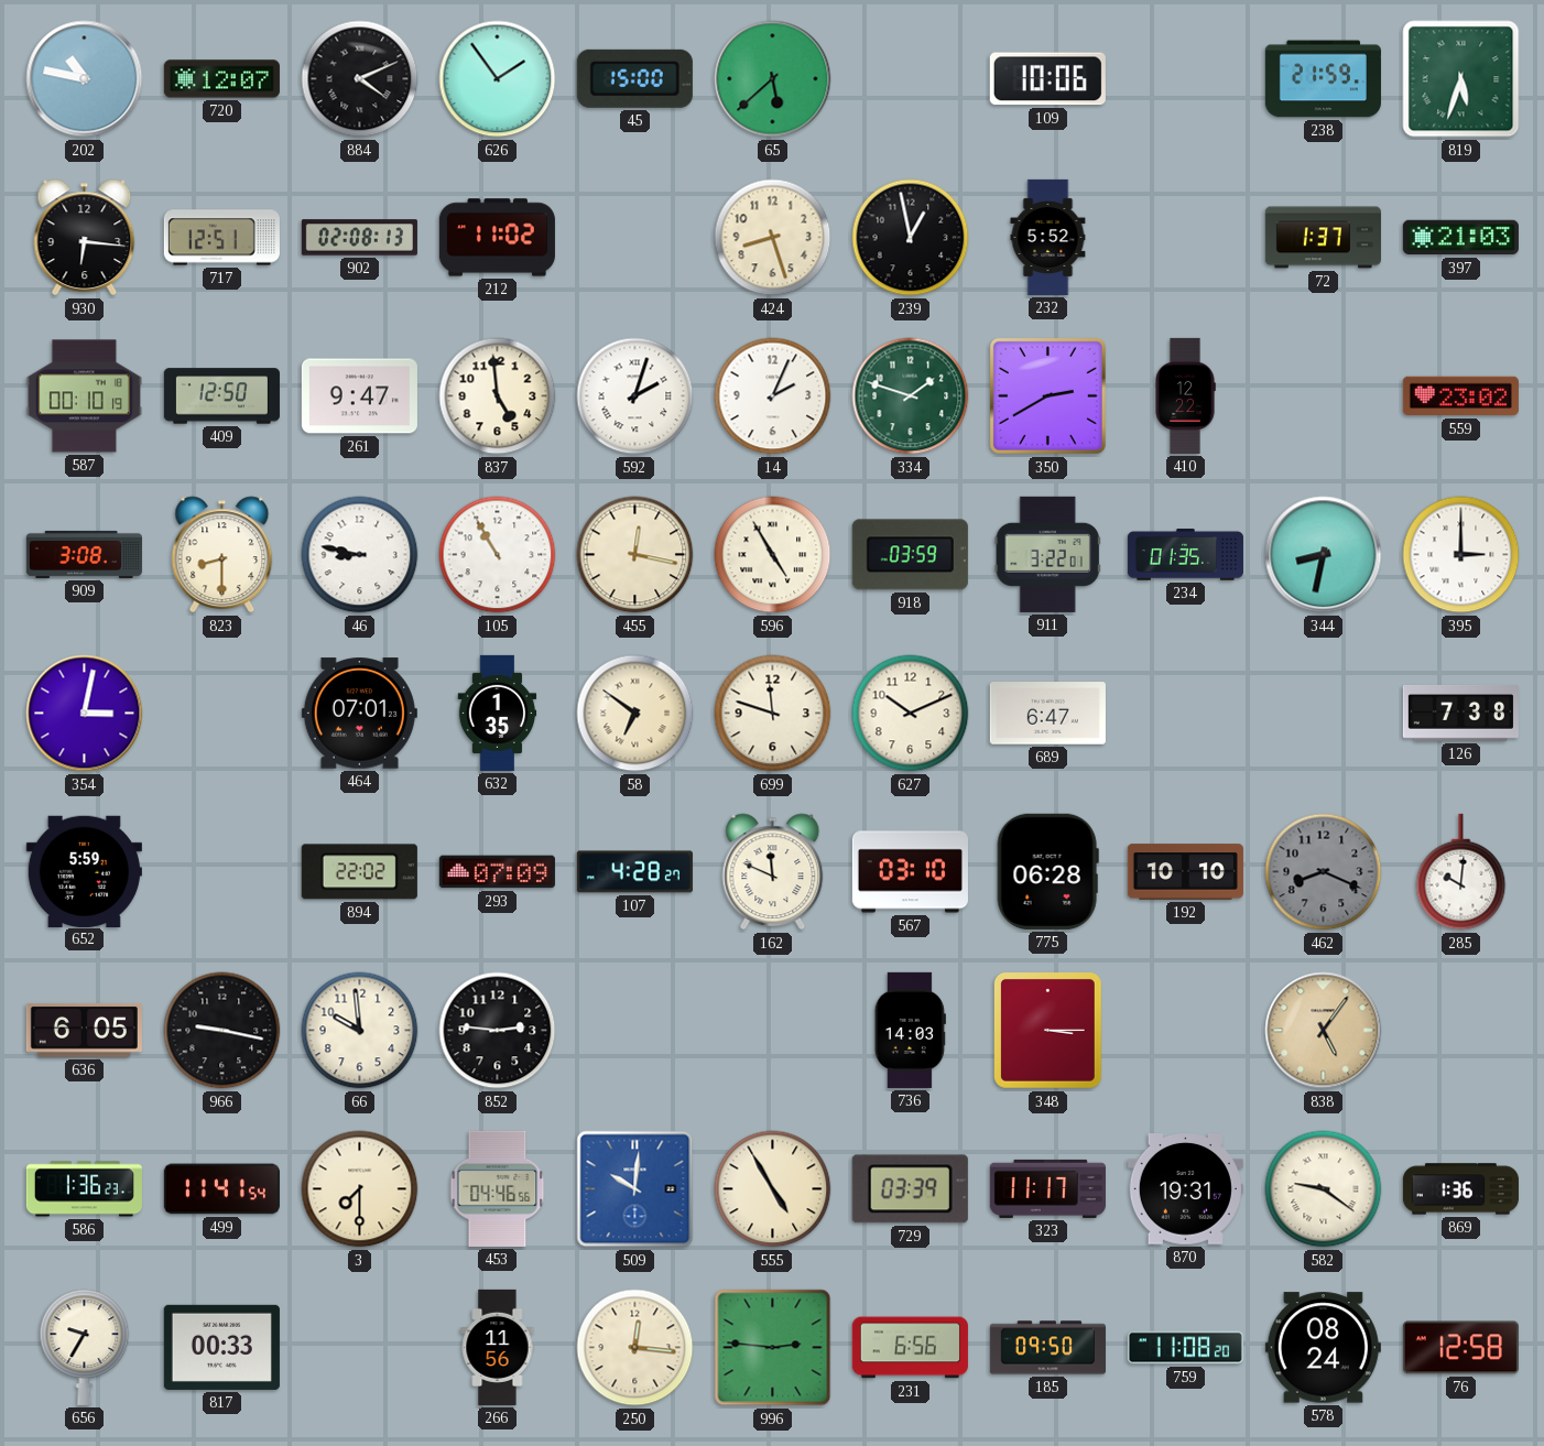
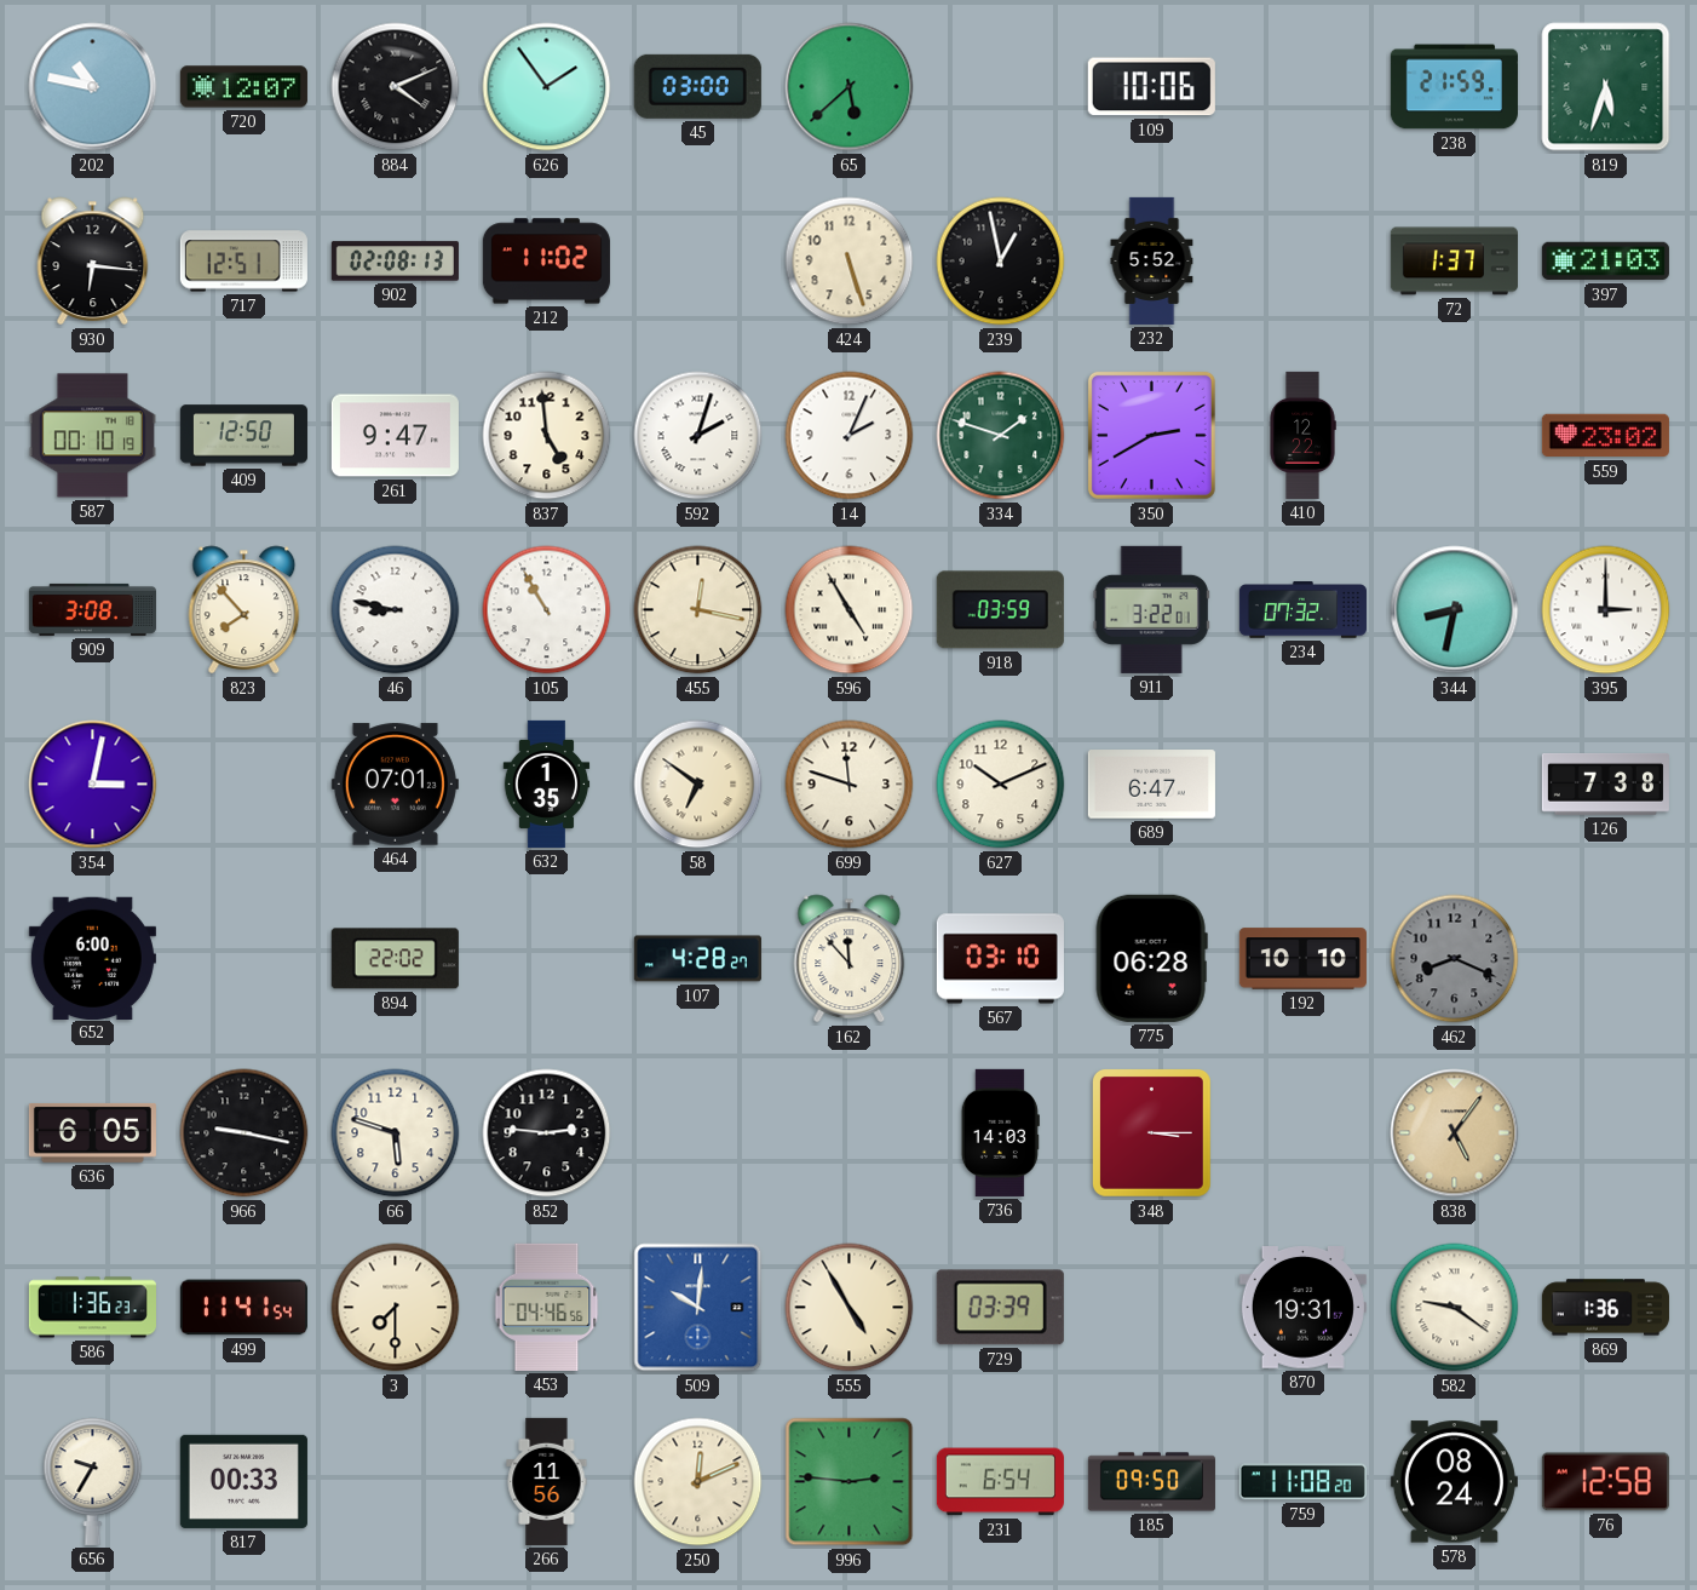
45: 15:00 -> 03:00 (697, 86)
424: 8:27 -> 5:27 (850, 262)
823: 8:30 -> 7:53 (245, 610)
234: 01:35 -> 07:32 (1302, 610)
652: 5:59 -> 6:00 (92, 958)
293: 07:09 -> none (497, 872)
162: 11:49 -> 11:53 (850, 959)
285: 10:01 -> none (1461, 872)
66: 9:59 -> 5:48 (396, 1133)
323: 11:17 -> none (1047, 1188)
250: 12:16 -> 12:11 (698, 1482)
231: 6:56 -> 6:54 (1000, 1482)
